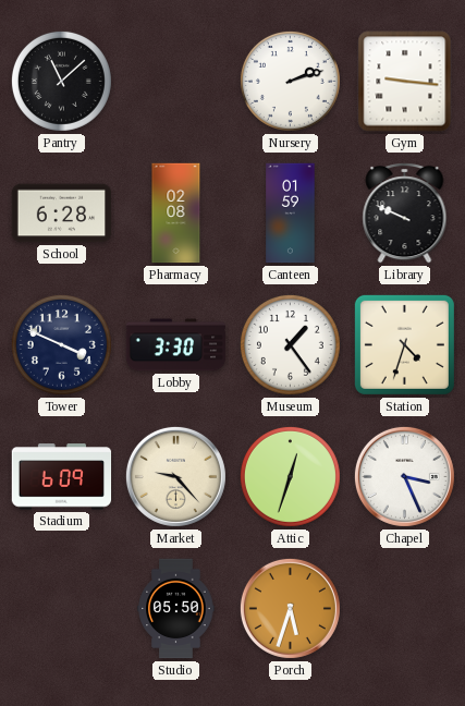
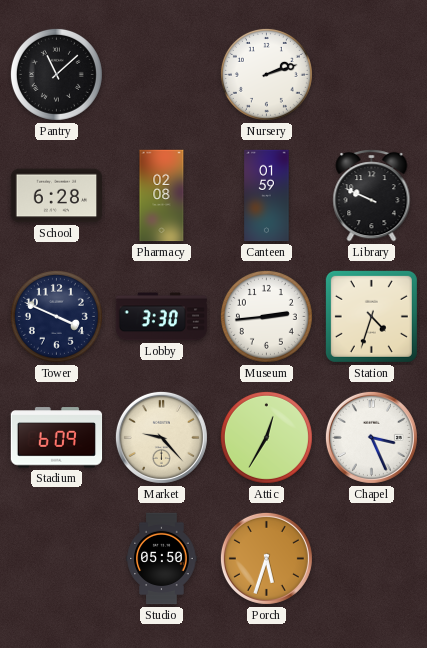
Gym: 9:16 -> none (405, 82)
Museum: 1:24 -> 2:44 (266, 316)
Attic: 12:33 -> 12:35 (266, 437)
